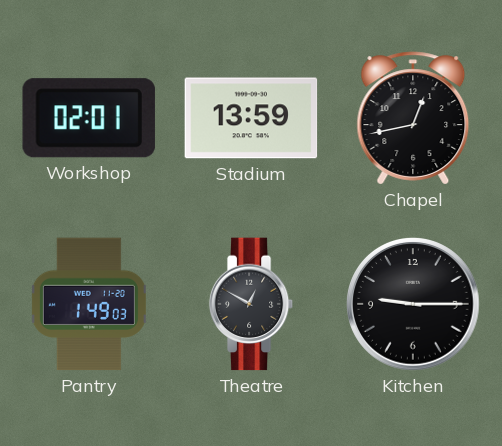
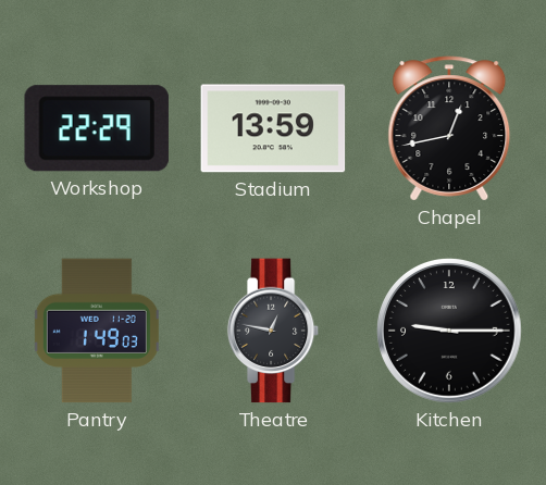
Workshop: 02:01 -> 22:29 (97, 128)
Theatre: 12:50 -> 12:47 (273, 331)
